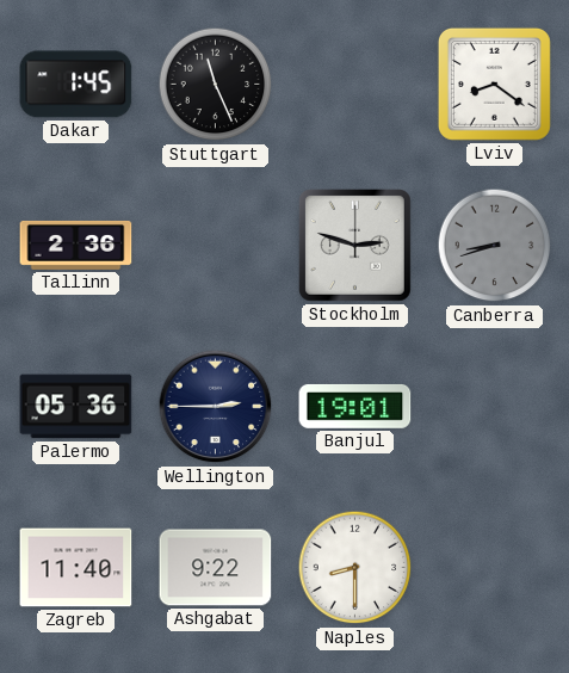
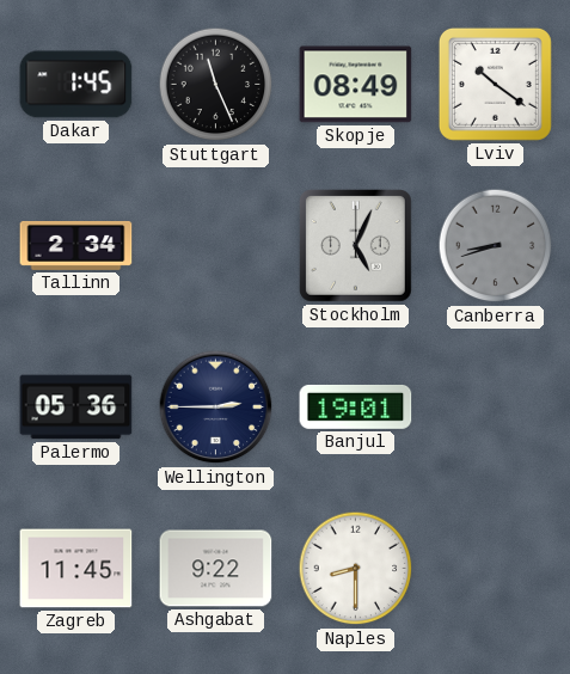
Skopje: none -> 08:49 (356, 85)
Lviv: 8:21 -> 10:21 (495, 84)
Tallinn: 2:36 -> 2:34 (76, 245)
Stockholm: 2:48 -> 5:04 (356, 246)
Zagreb: 11:40 -> 11:45 (76, 569)
